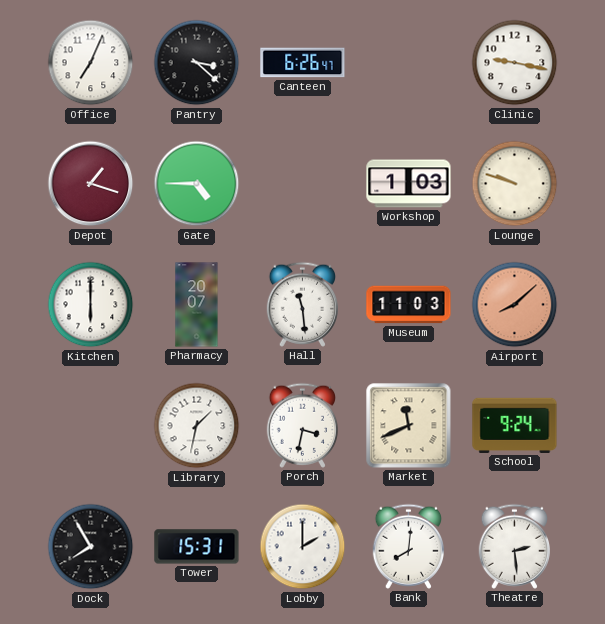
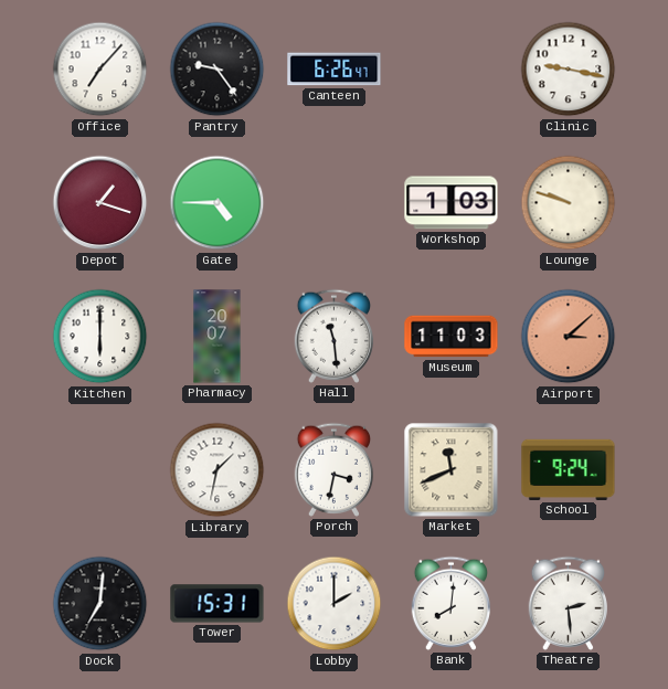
Office: 7:04 -> 7:07 (100, 70)
Pantry: 3:22 -> 9:24 (218, 70)
Airport: 8:08 -> 3:08 (569, 337)
Dock: 7:55 -> 7:01 (100, 604)
